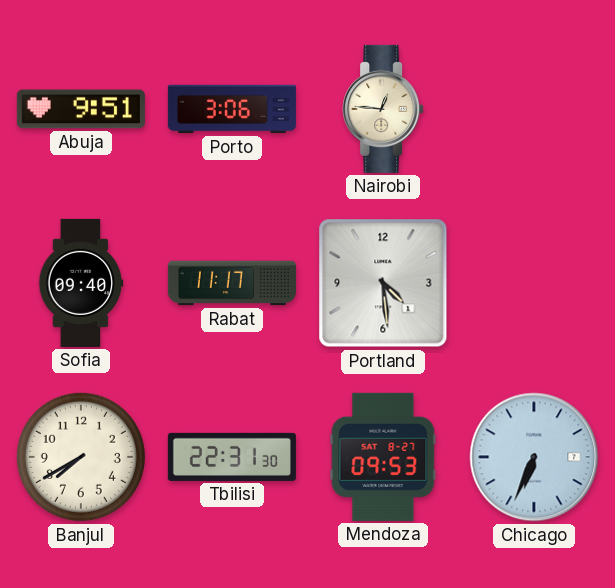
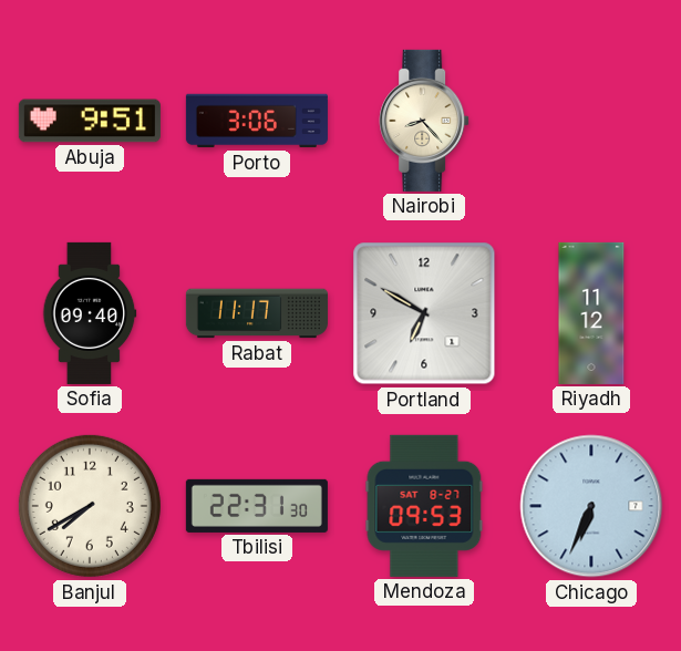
Nairobi: 12:46 -> 8:23 (424, 121)
Portland: 4:29 -> 6:50 (424, 313)
Riyadh: none -> 11:12 (591, 313)
